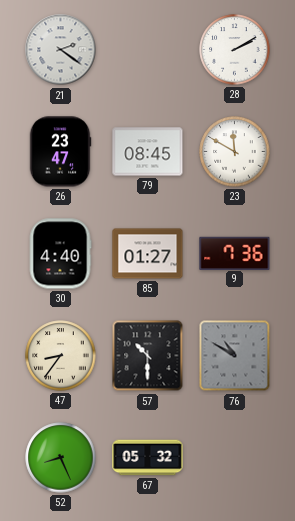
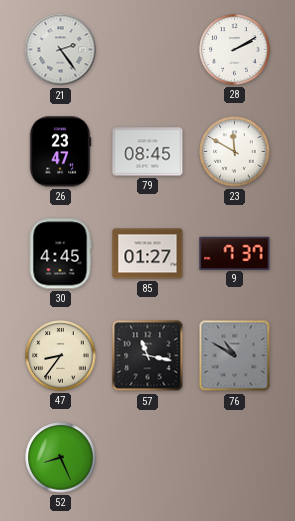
21: 2:21 -> 2:24 (61, 50)
30: 4:40 -> 4:45 (60, 254)
9: 7:36 -> 7:37 (235, 253)
57: 10:30 -> 11:17 (148, 356)
67: 05:32 -> none (148, 458)
